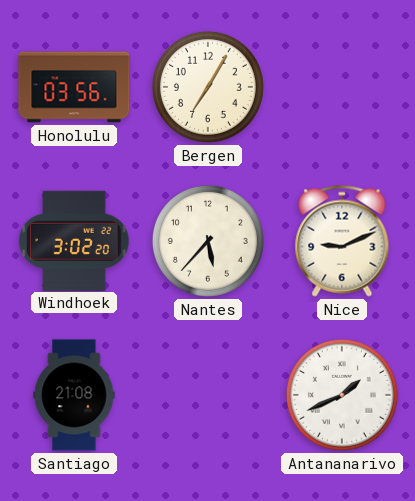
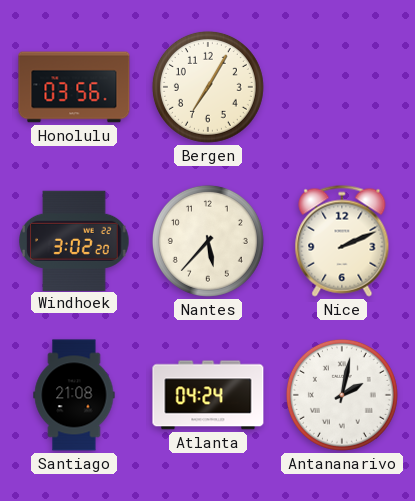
Nice: 9:11 -> 2:11 (342, 241)
Atlanta: none -> 04:24 (208, 395)
Antananarivo: 1:41 -> 2:02 (342, 395)
